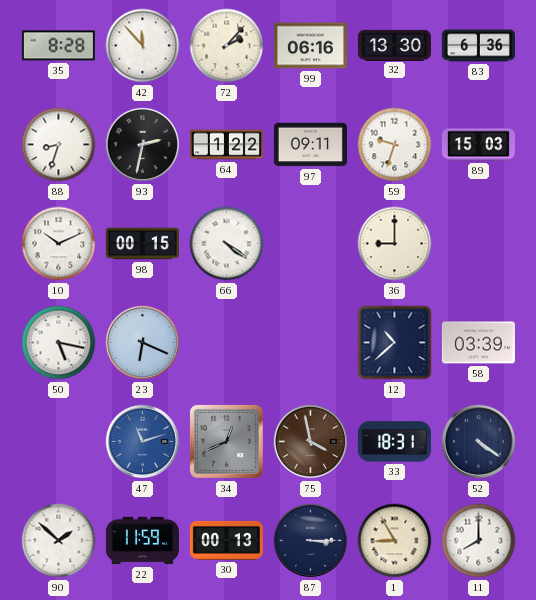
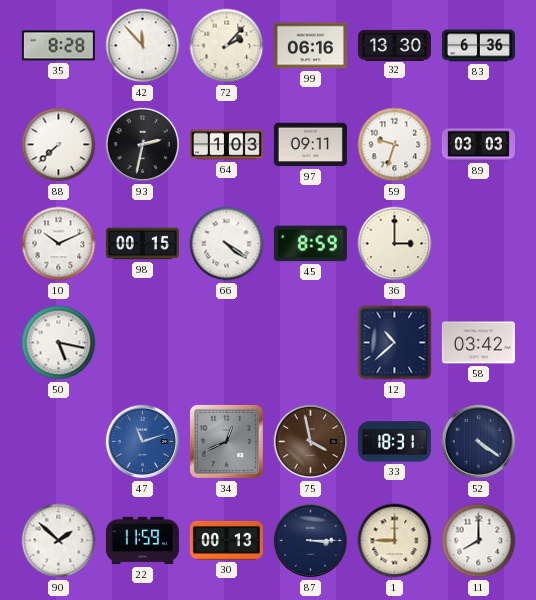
88: 8:33 -> 7:38 (59, 145)
64: 1:22 -> 1:03 (226, 145)
89: 15:03 -> 03:03 (478, 145)
45: none -> 8:59 (310, 244)
36: 9:00 -> 3:00 (395, 244)
23: 6:19 -> none (143, 343)
58: 03:39 -> 03:42 (478, 343)
1: 8:55 -> 9:00 (395, 541)
